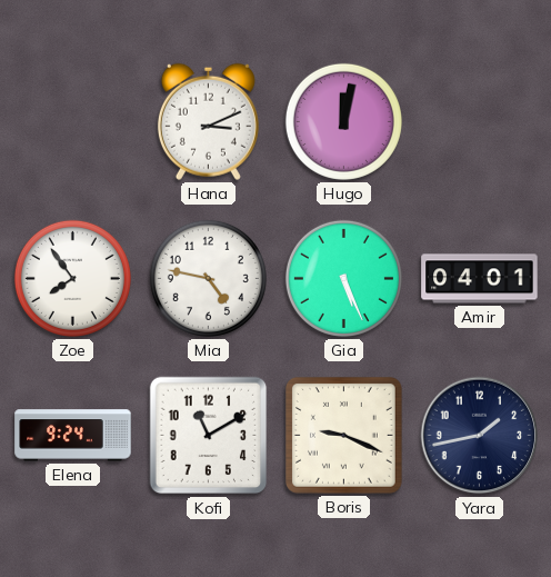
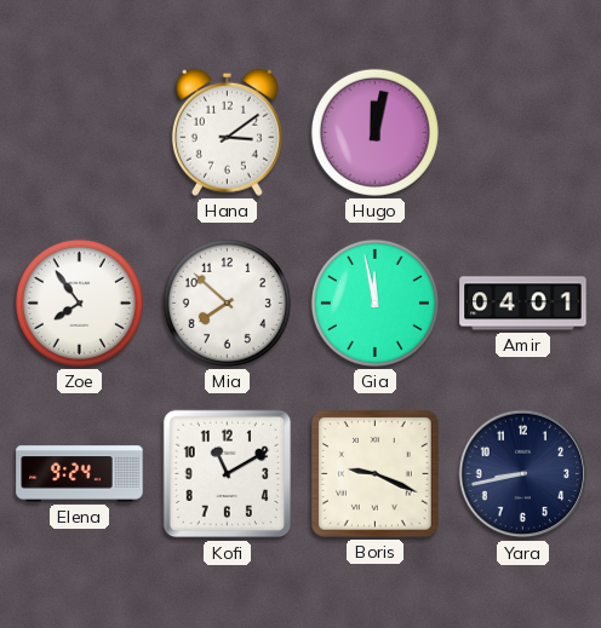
Hana: 3:11 -> 3:09 (227, 132)
Mia: 4:47 -> 7:52 (227, 303)
Gia: 5:26 -> 11:58 (374, 303)
Yara: 1:43 -> 8:43 (523, 474)
